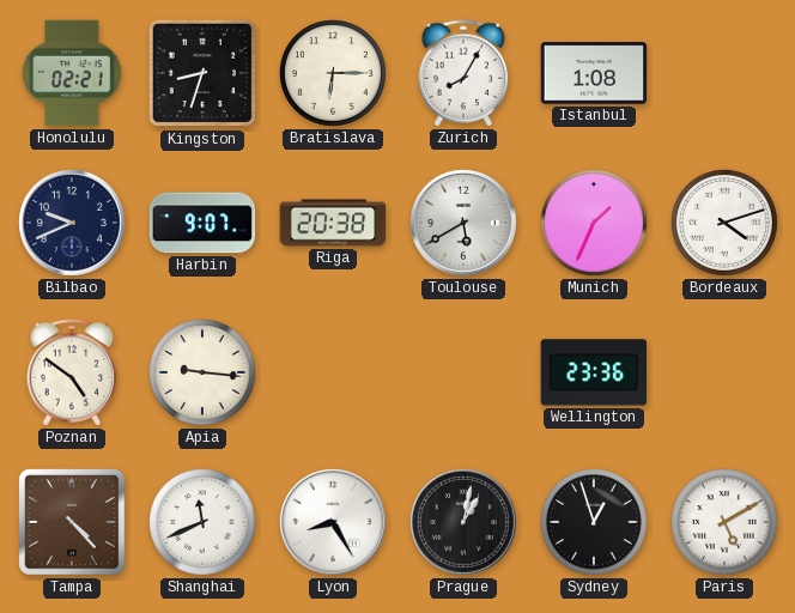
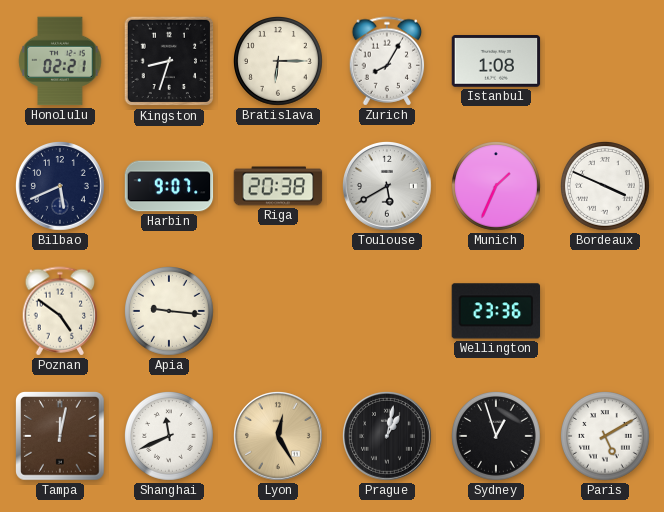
Bilbao: 9:41 -> 5:41 (61, 187)
Bordeaux: 4:12 -> 3:49 (606, 187)
Tampa: 4:23 -> 12:02 (60, 436)
Lyon: 8:25 -> 12:25 (279, 437)
Lyon dial: white -> champagne (279, 437)
